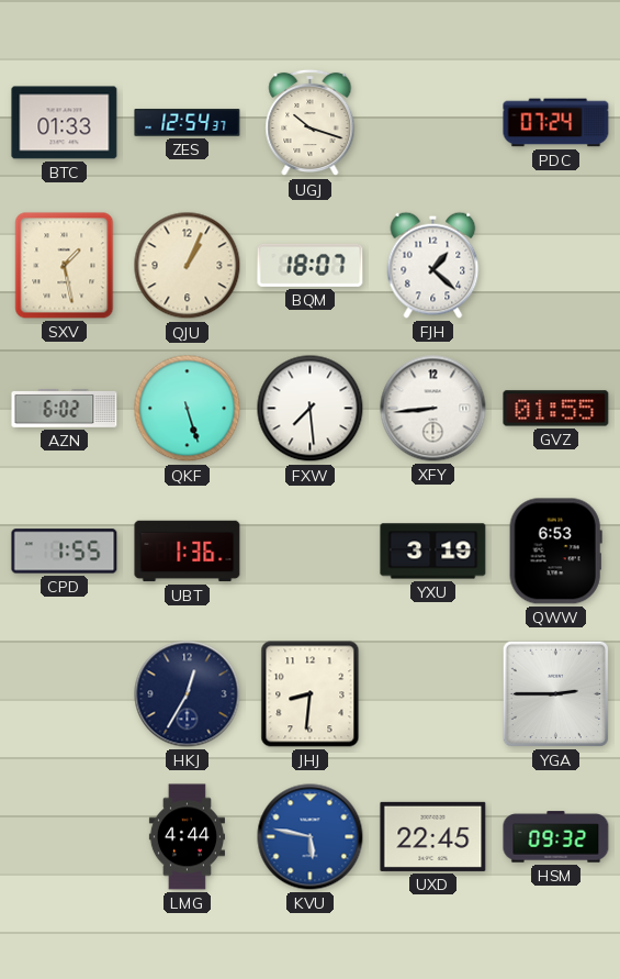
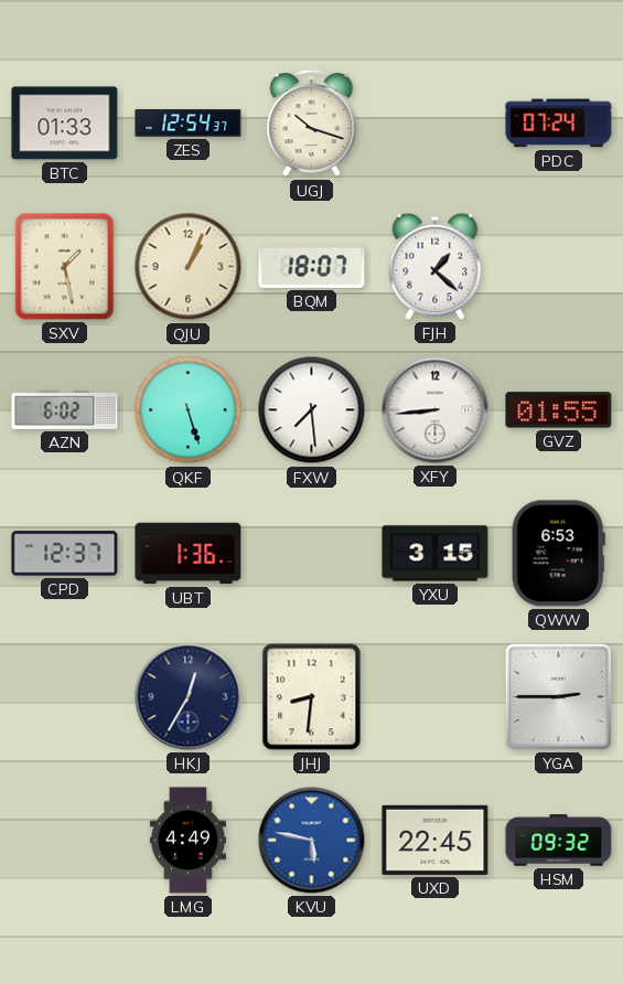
CPD: 1:55 -> 12:37 (65, 554)
YXU: 3:19 -> 3:15 (436, 554)
LMG: 4:44 -> 4:49 (187, 841)
